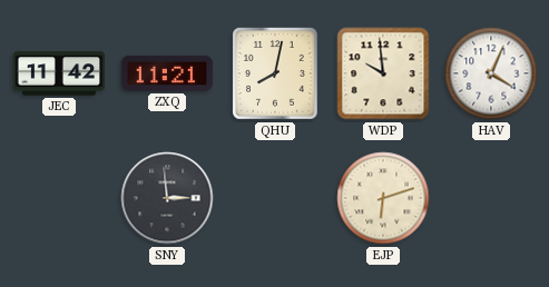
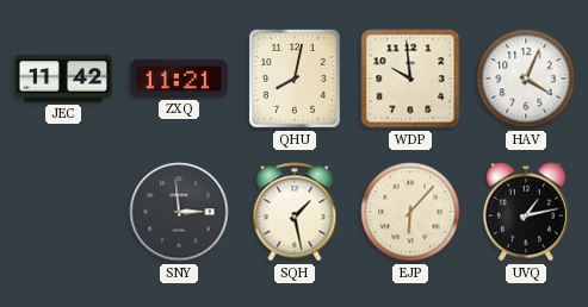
SQH: none -> 1:28 (295, 212)
EJP: 6:12 -> 6:07 (410, 212)
UVQ: none -> 1:13 (526, 212)
